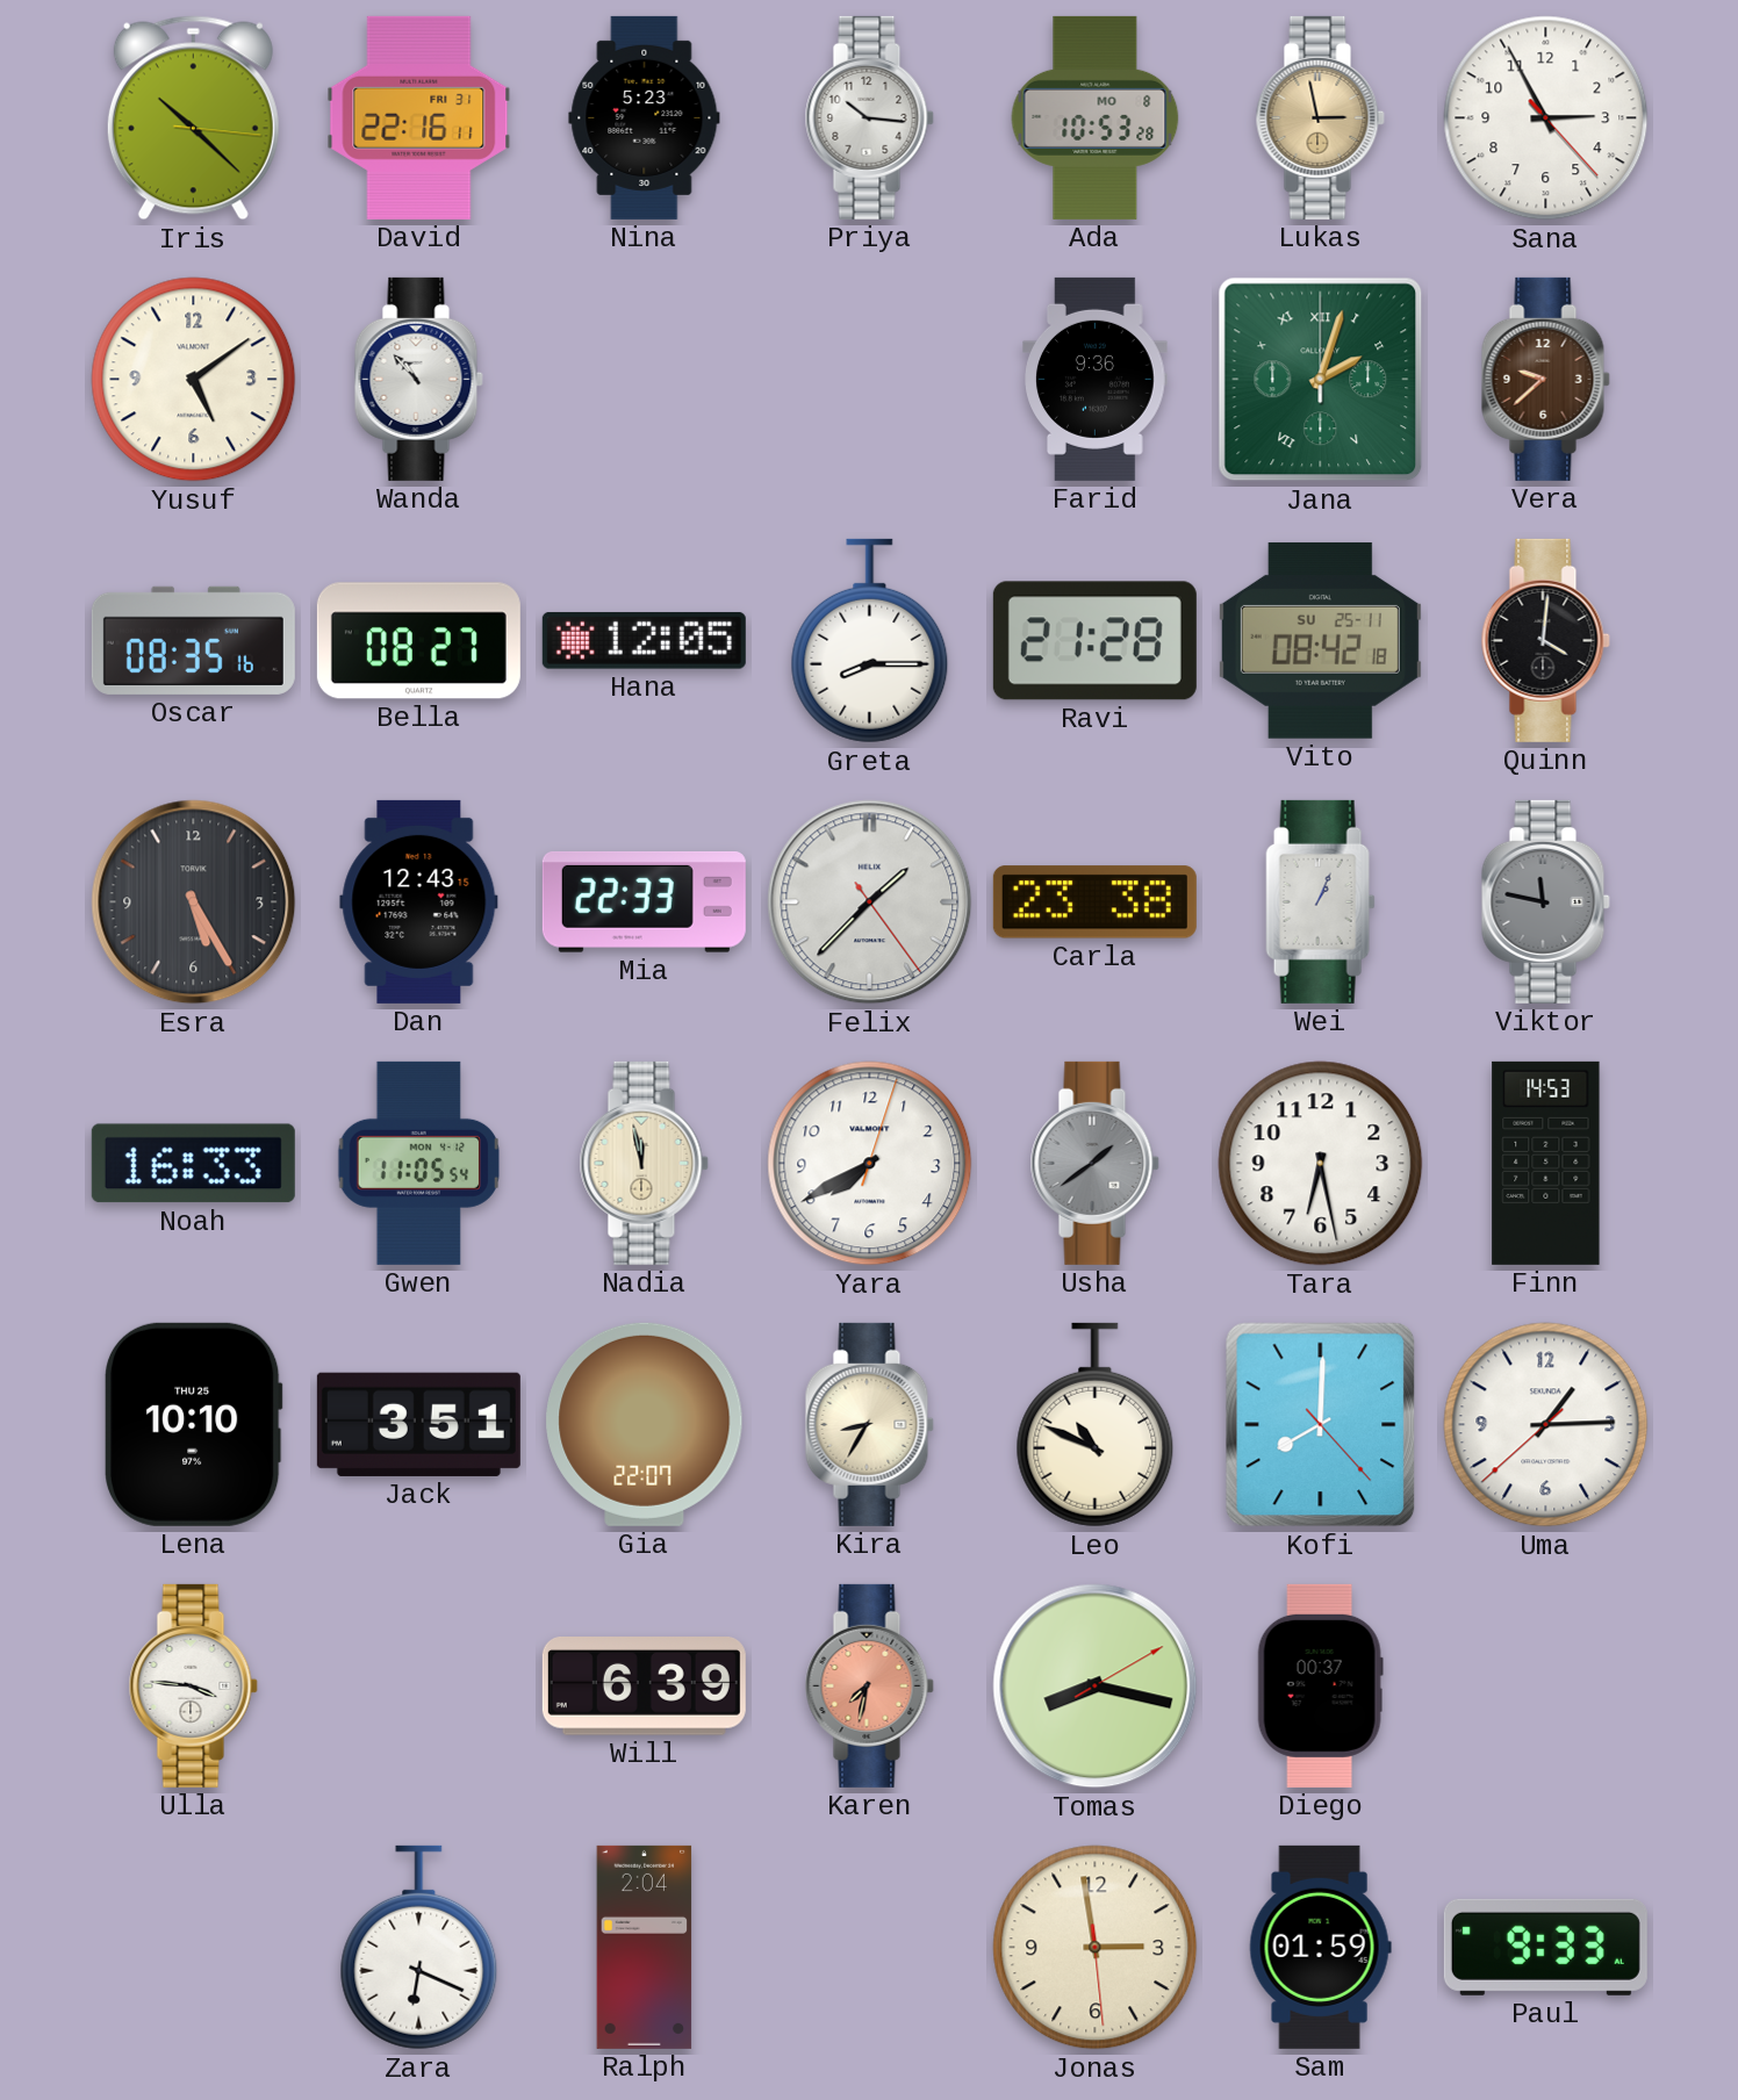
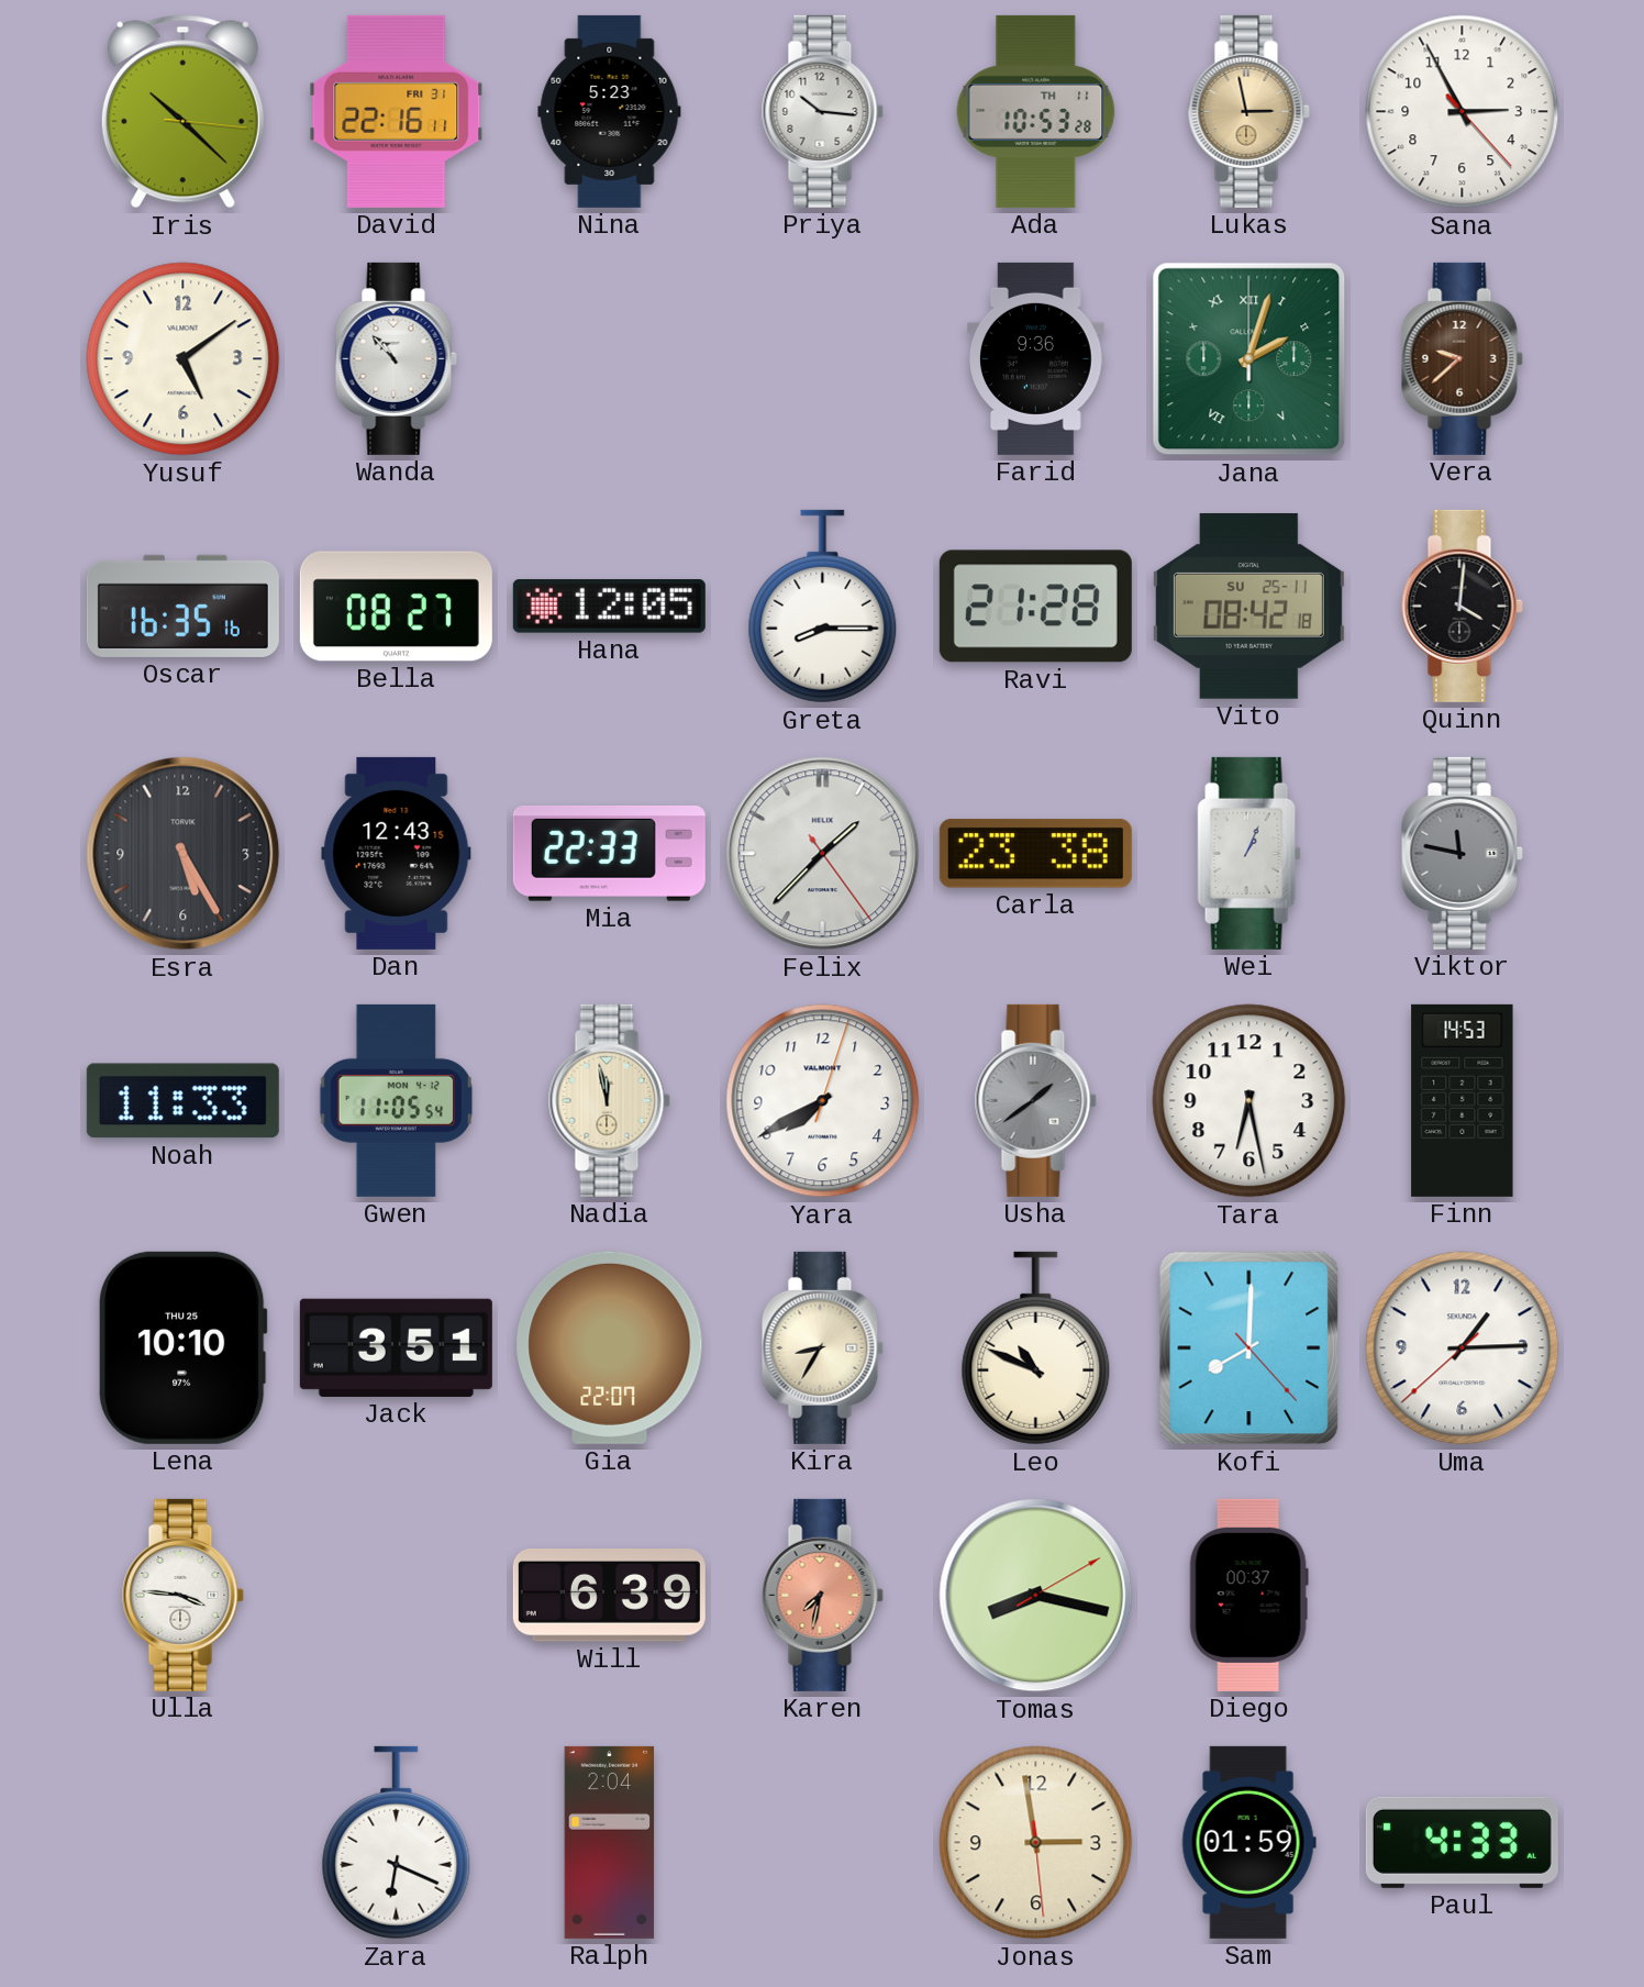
Ada date: MO 8 -> TH 11 (1036, 111)
Oscar: 08:35 -> 16:35 (182, 606)
Noah: 16:33 -> 11:33 (182, 1101)
Paul: 9:33 -> 4:33 (1462, 1842)
